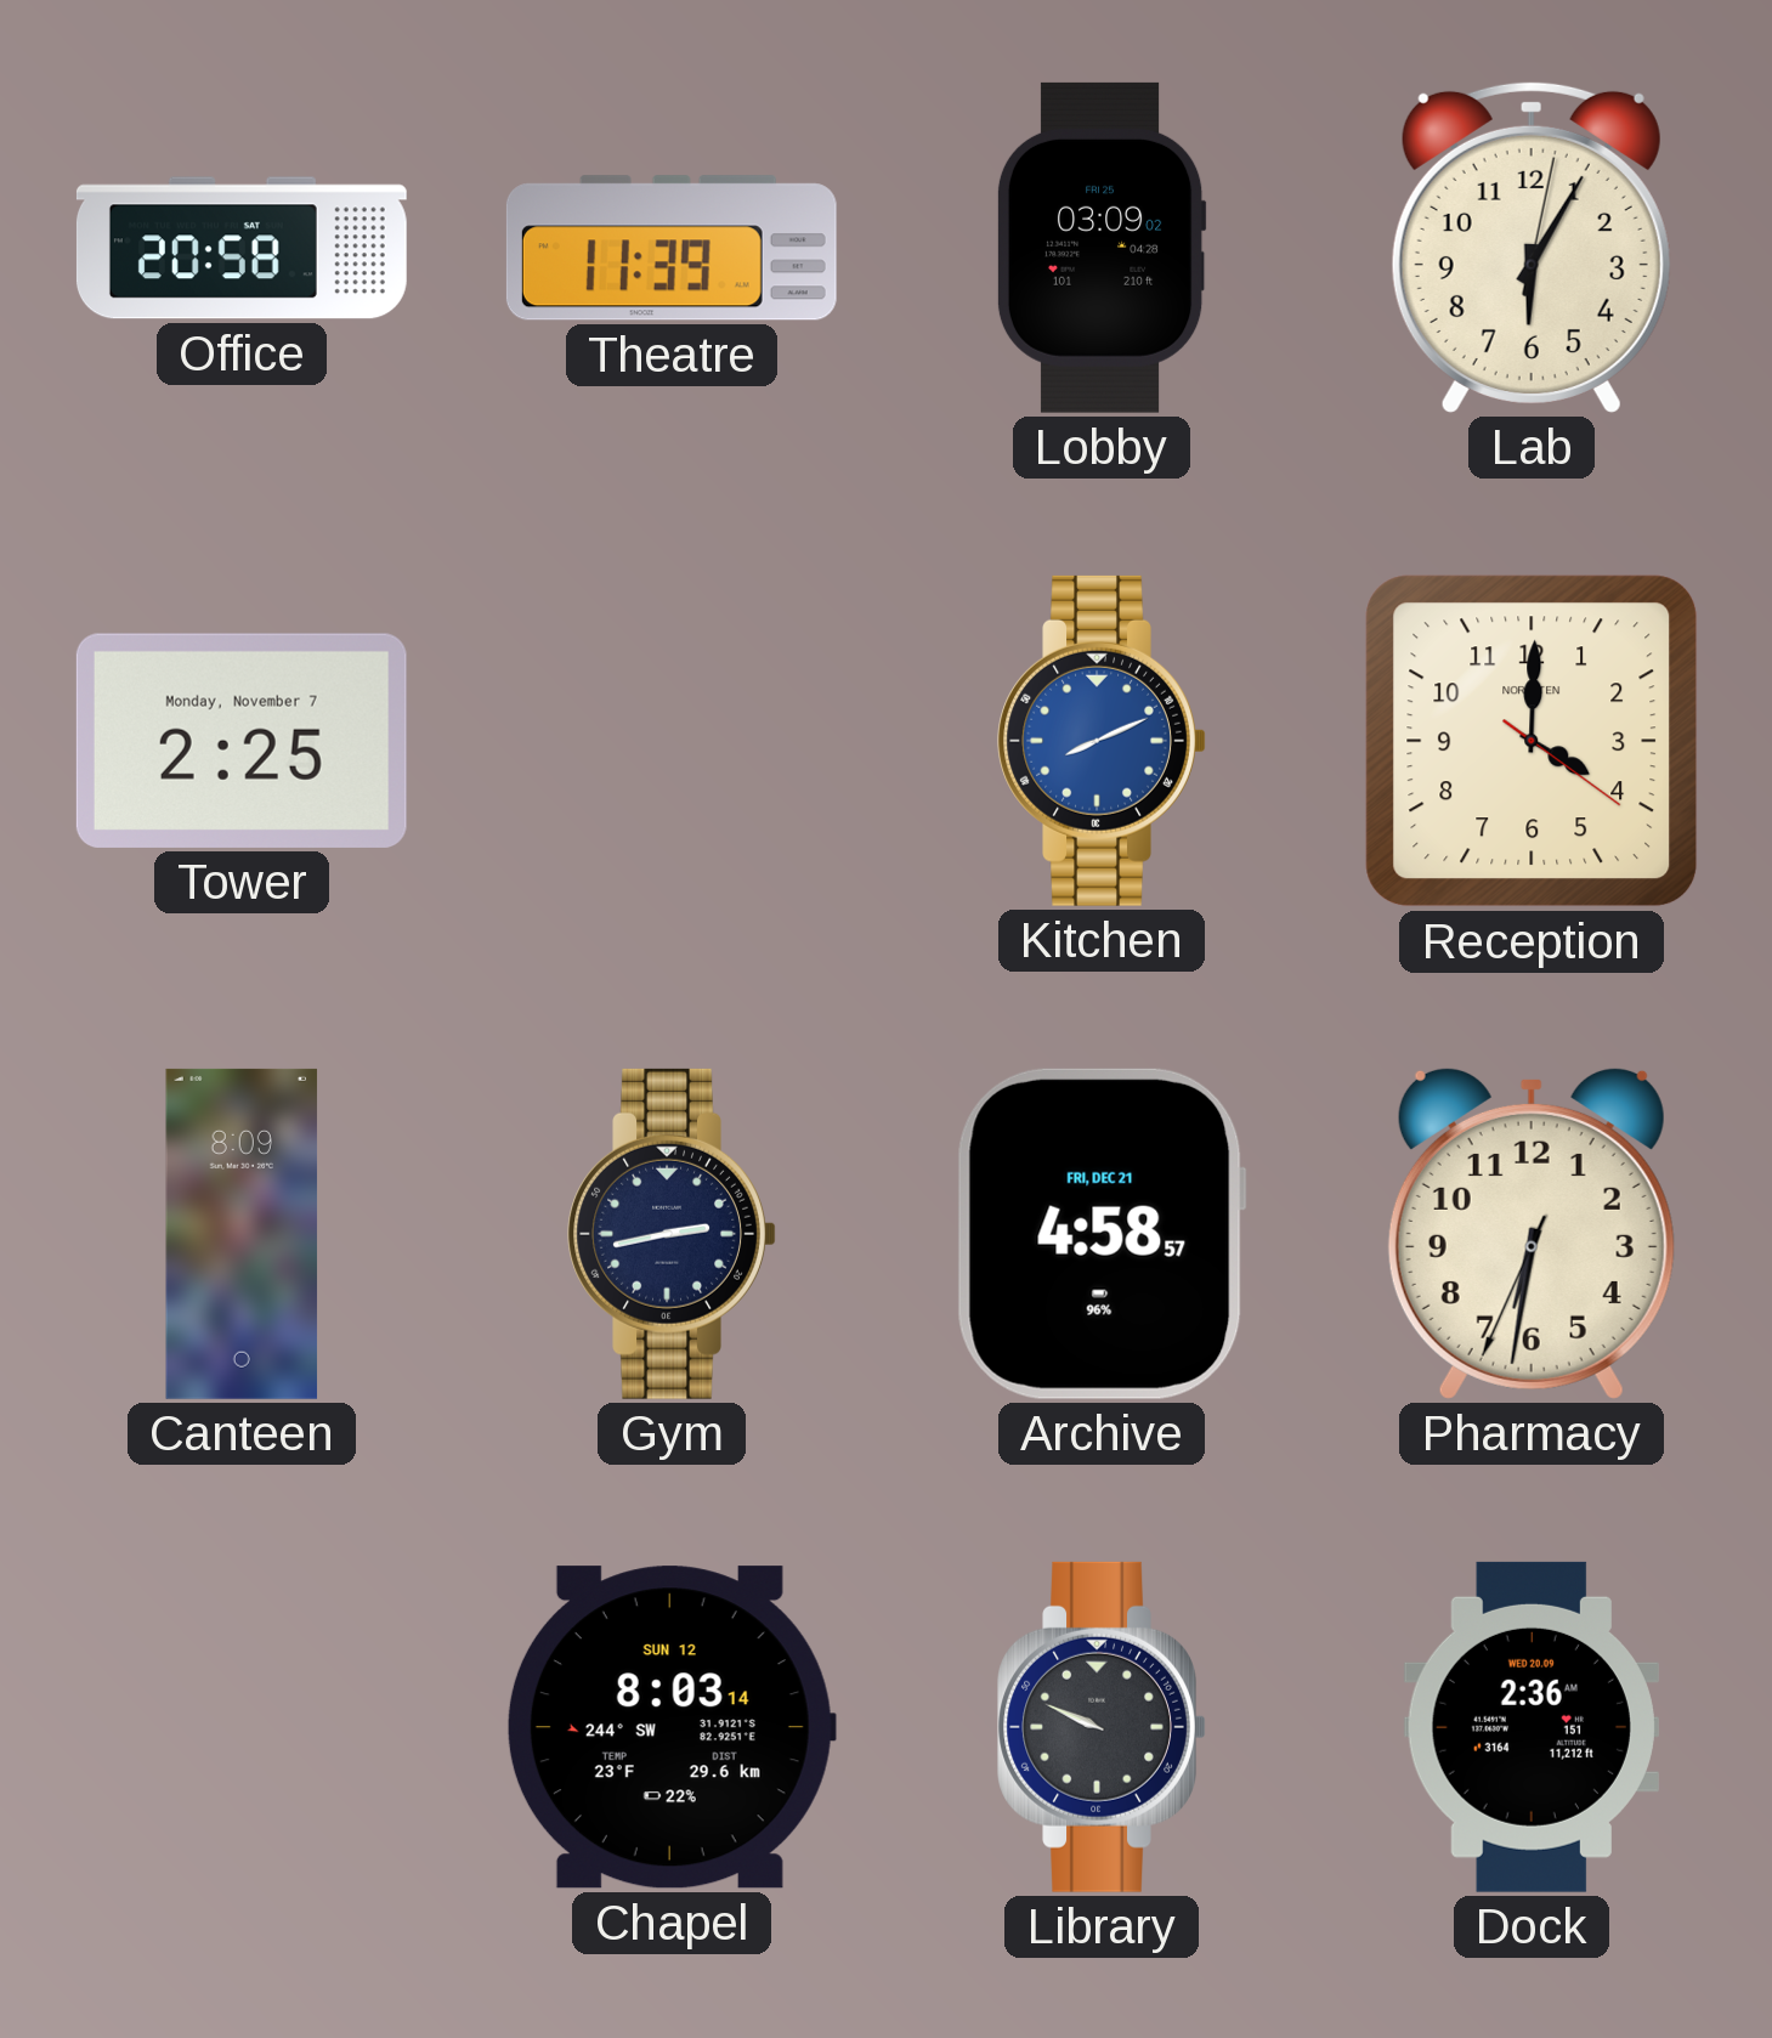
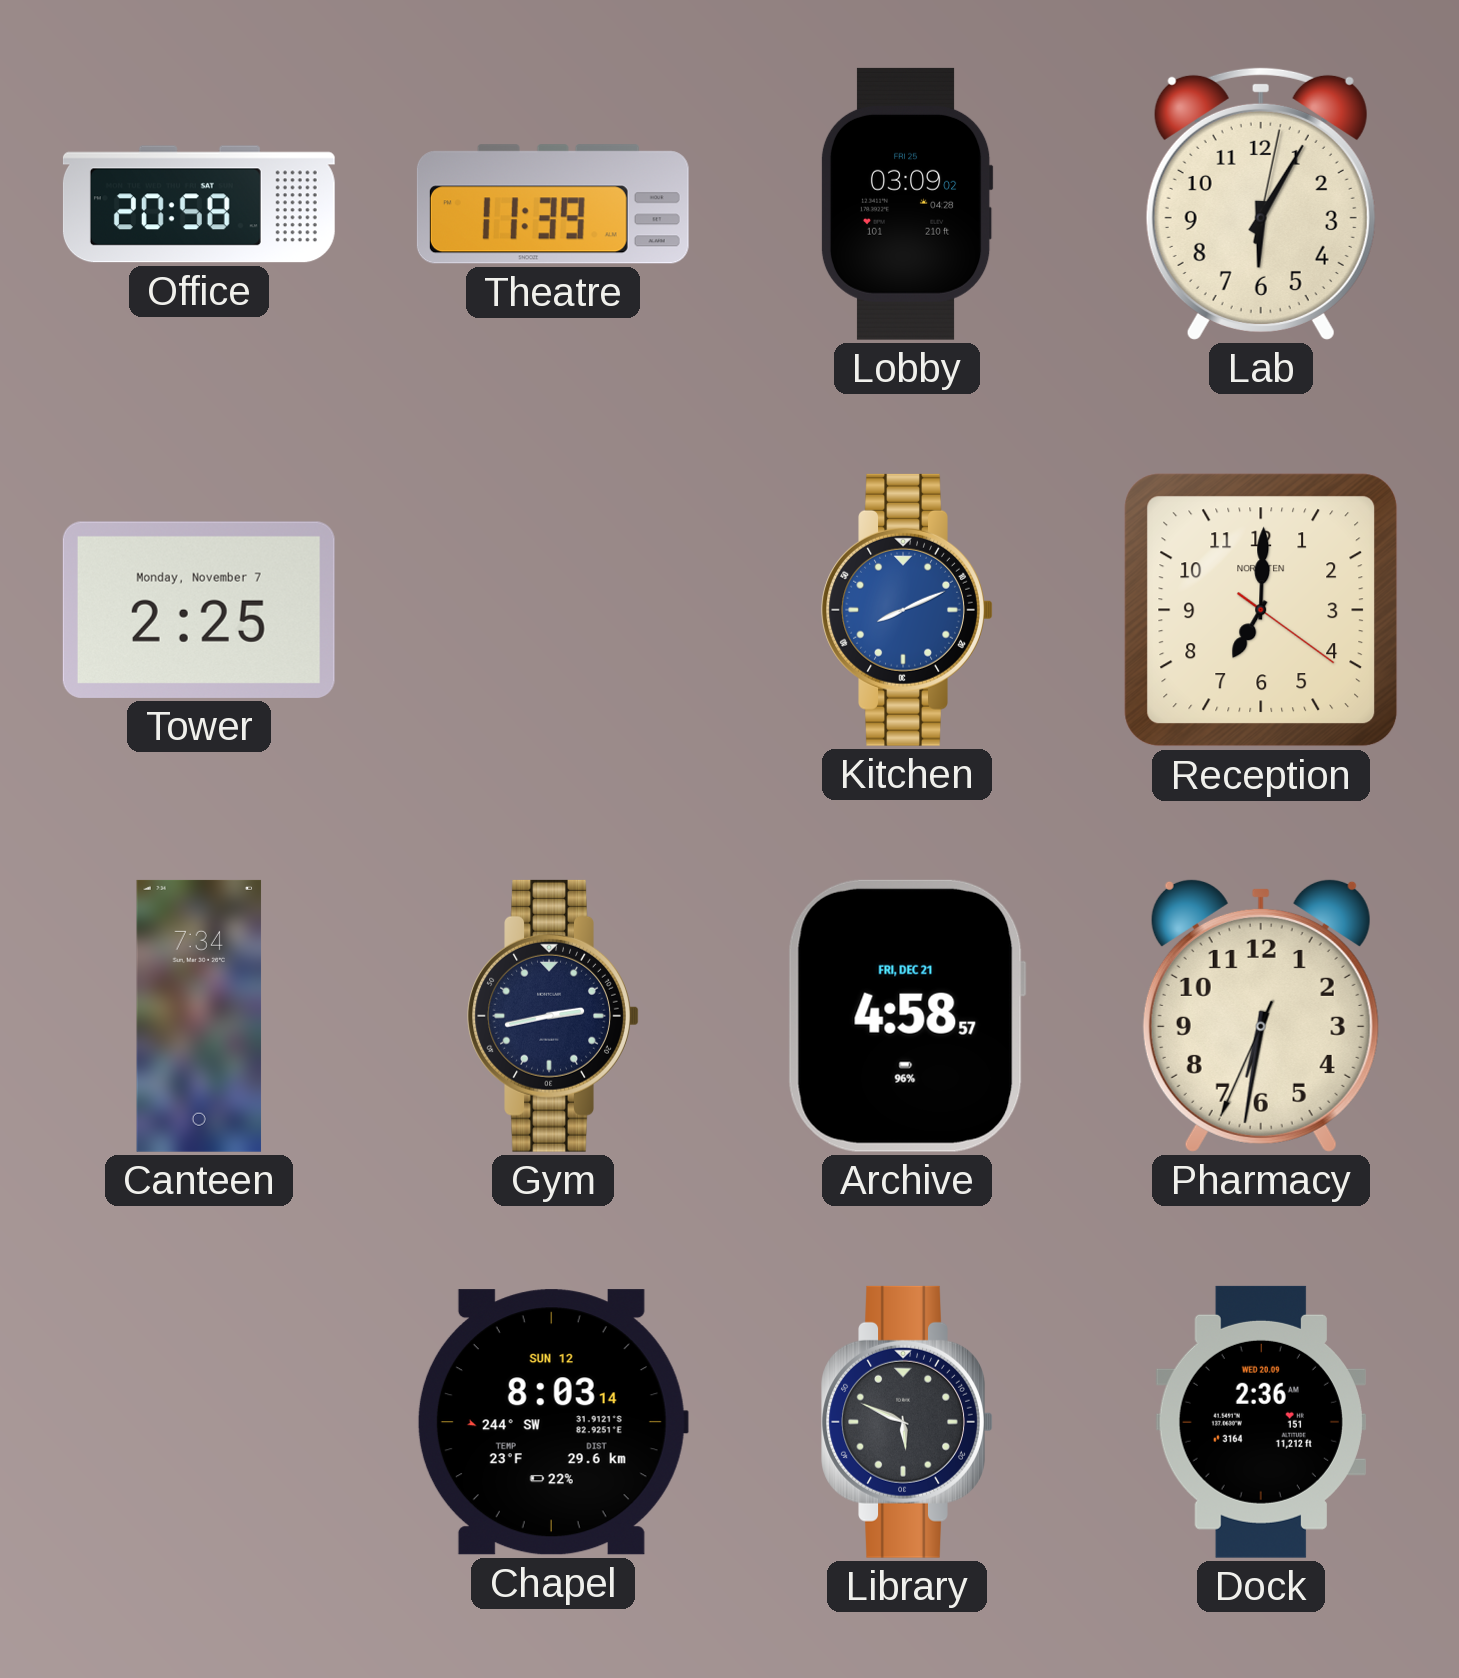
Reception: 4:00 -> 7:00 (1261, 610)
Canteen: 8:09 -> 7:34 (199, 1016)
Library: 9:49 -> 5:49 (907, 1422)
